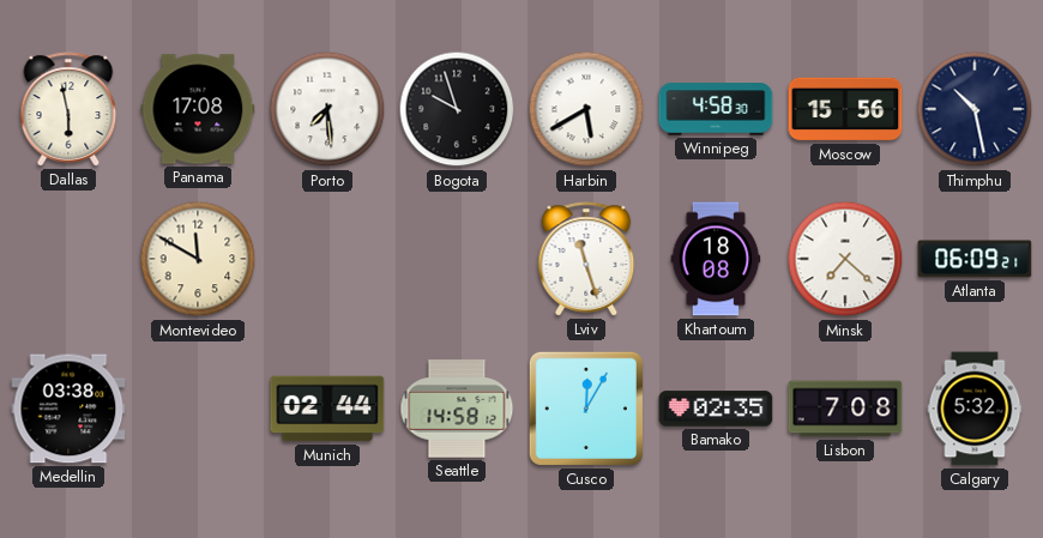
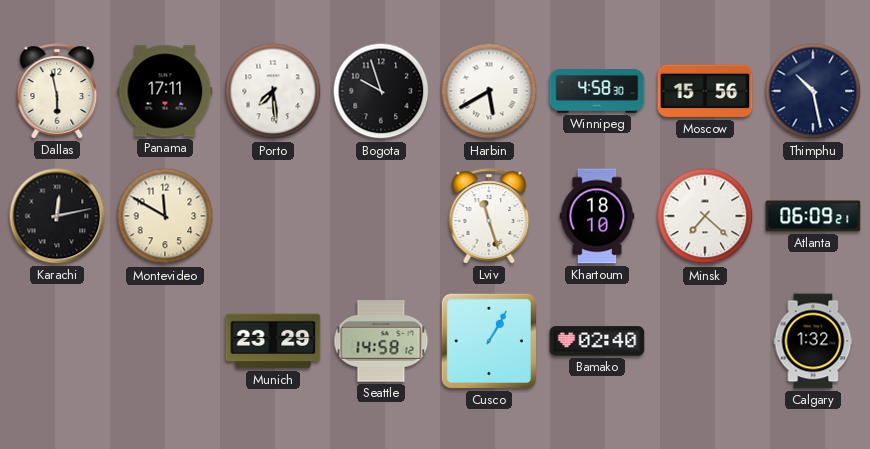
Panama: 17:08 -> 17:11 (165, 91)
Karachi: none -> 12:13 (57, 216)
Khartoum: 18:08 -> 18:10 (597, 216)
Medellin: 03:38 -> none (68, 409)
Munich: 02:44 -> 23:29 (273, 341)
Cusco: 12:05 -> 1:05 (489, 341)
Bamako: 02:35 -> 02:40 (597, 341)
Lisbon: 7:08 -> none (845, 409)
Calgary: 5:32 -> 1:32 (813, 341)
